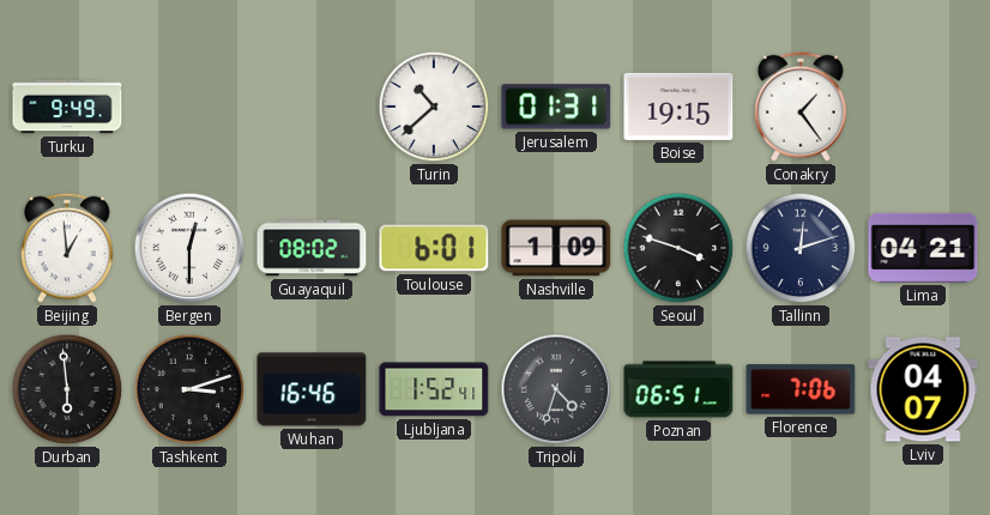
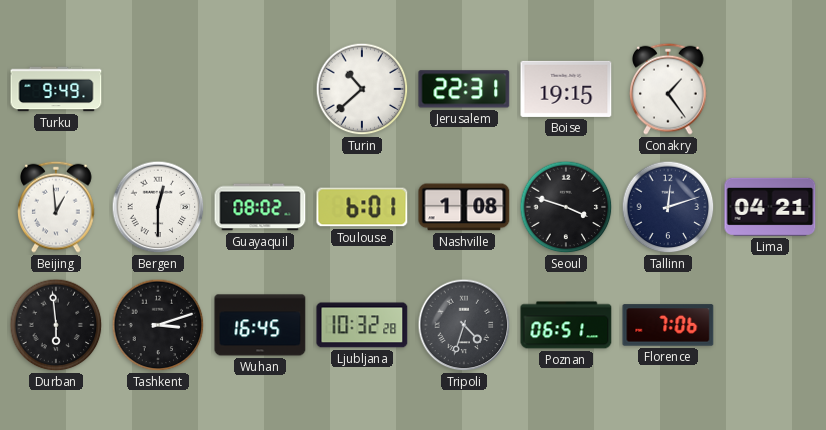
Jerusalem: 01:31 -> 22:31 (464, 89)
Nashville: 1:09 -> 1:08 (464, 207)
Wuhan: 16:46 -> 16:45 (260, 325)
Ljubljana: 1:52 -> 10:32 (362, 325)
Lviv: 04:07 -> none (923, 389)
